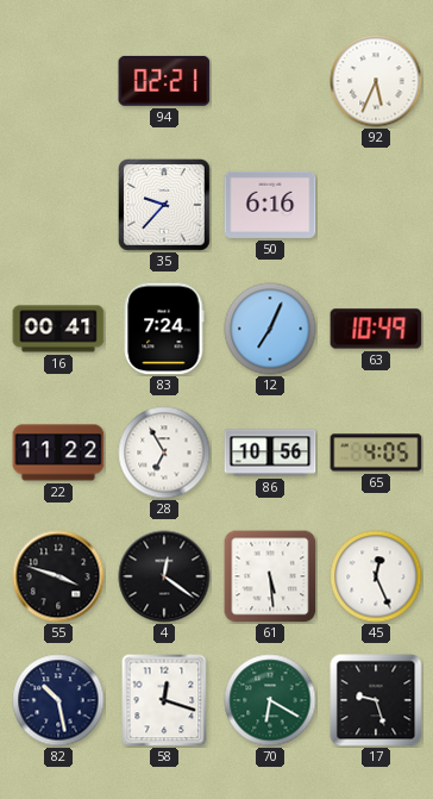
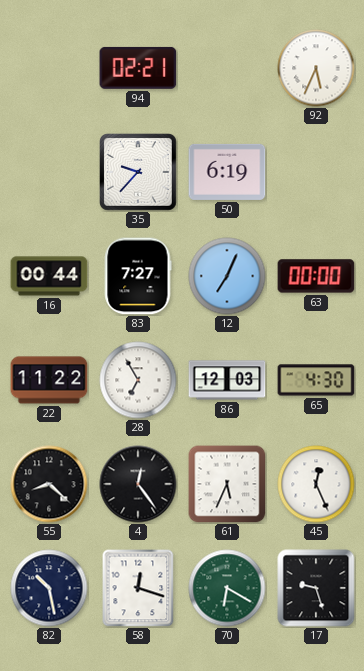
50: 6:16 -> 6:19 (227, 172)
16: 00:41 -> 00:44 (49, 276)
83: 7:24 -> 7:27 (138, 276)
63: 10:49 -> 00:00 (316, 276)
86: 10:56 -> 12:03 (227, 380)
65: 4:05 -> 4:30 (316, 380)
55: 3:48 -> 8:22 (49, 484)
4: 12:21 -> 12:24 (138, 484)
61: 5:29 -> 5:34 (227, 484)
